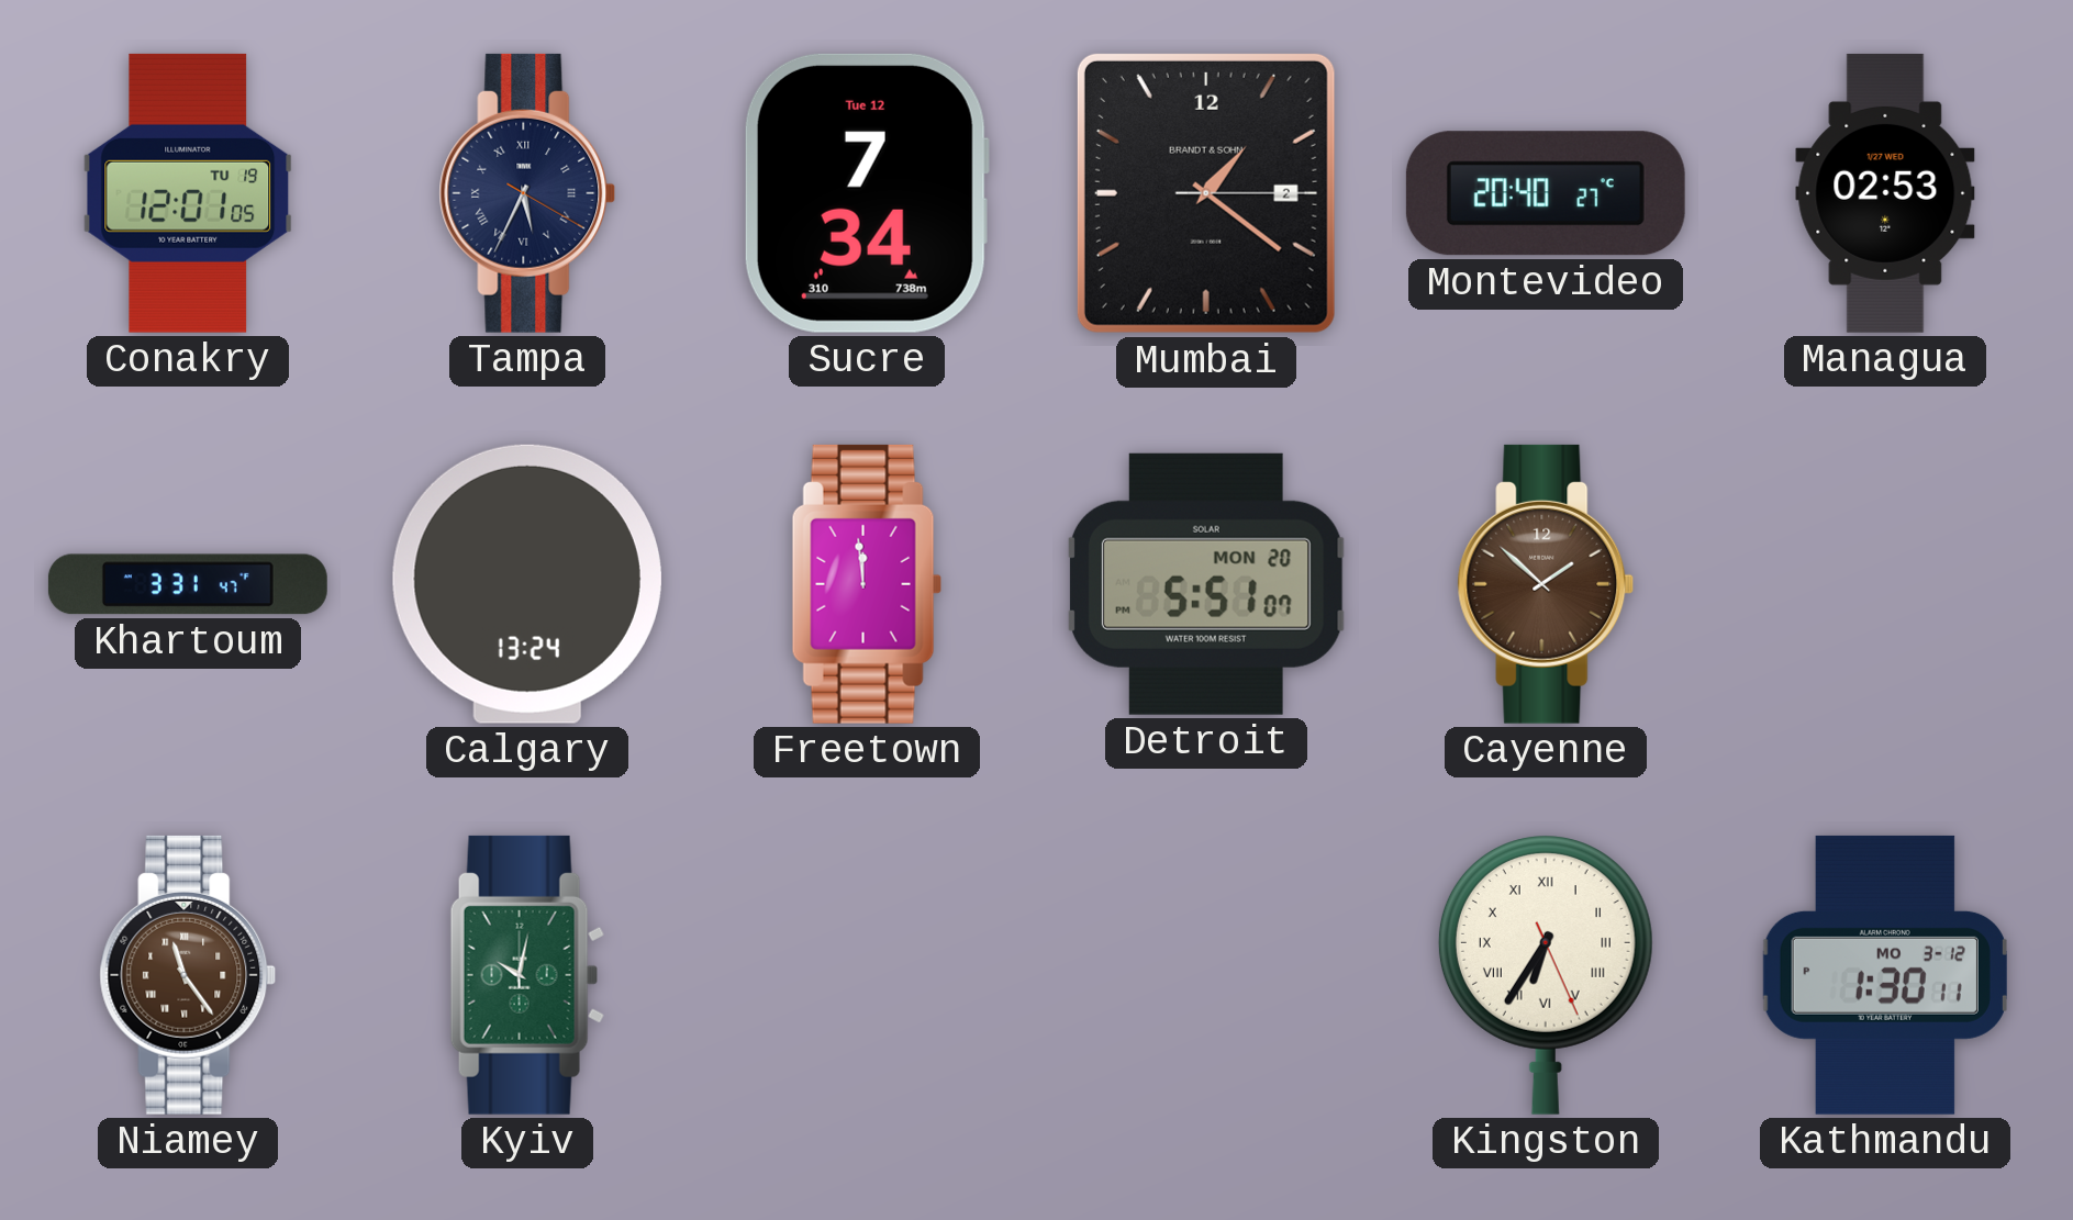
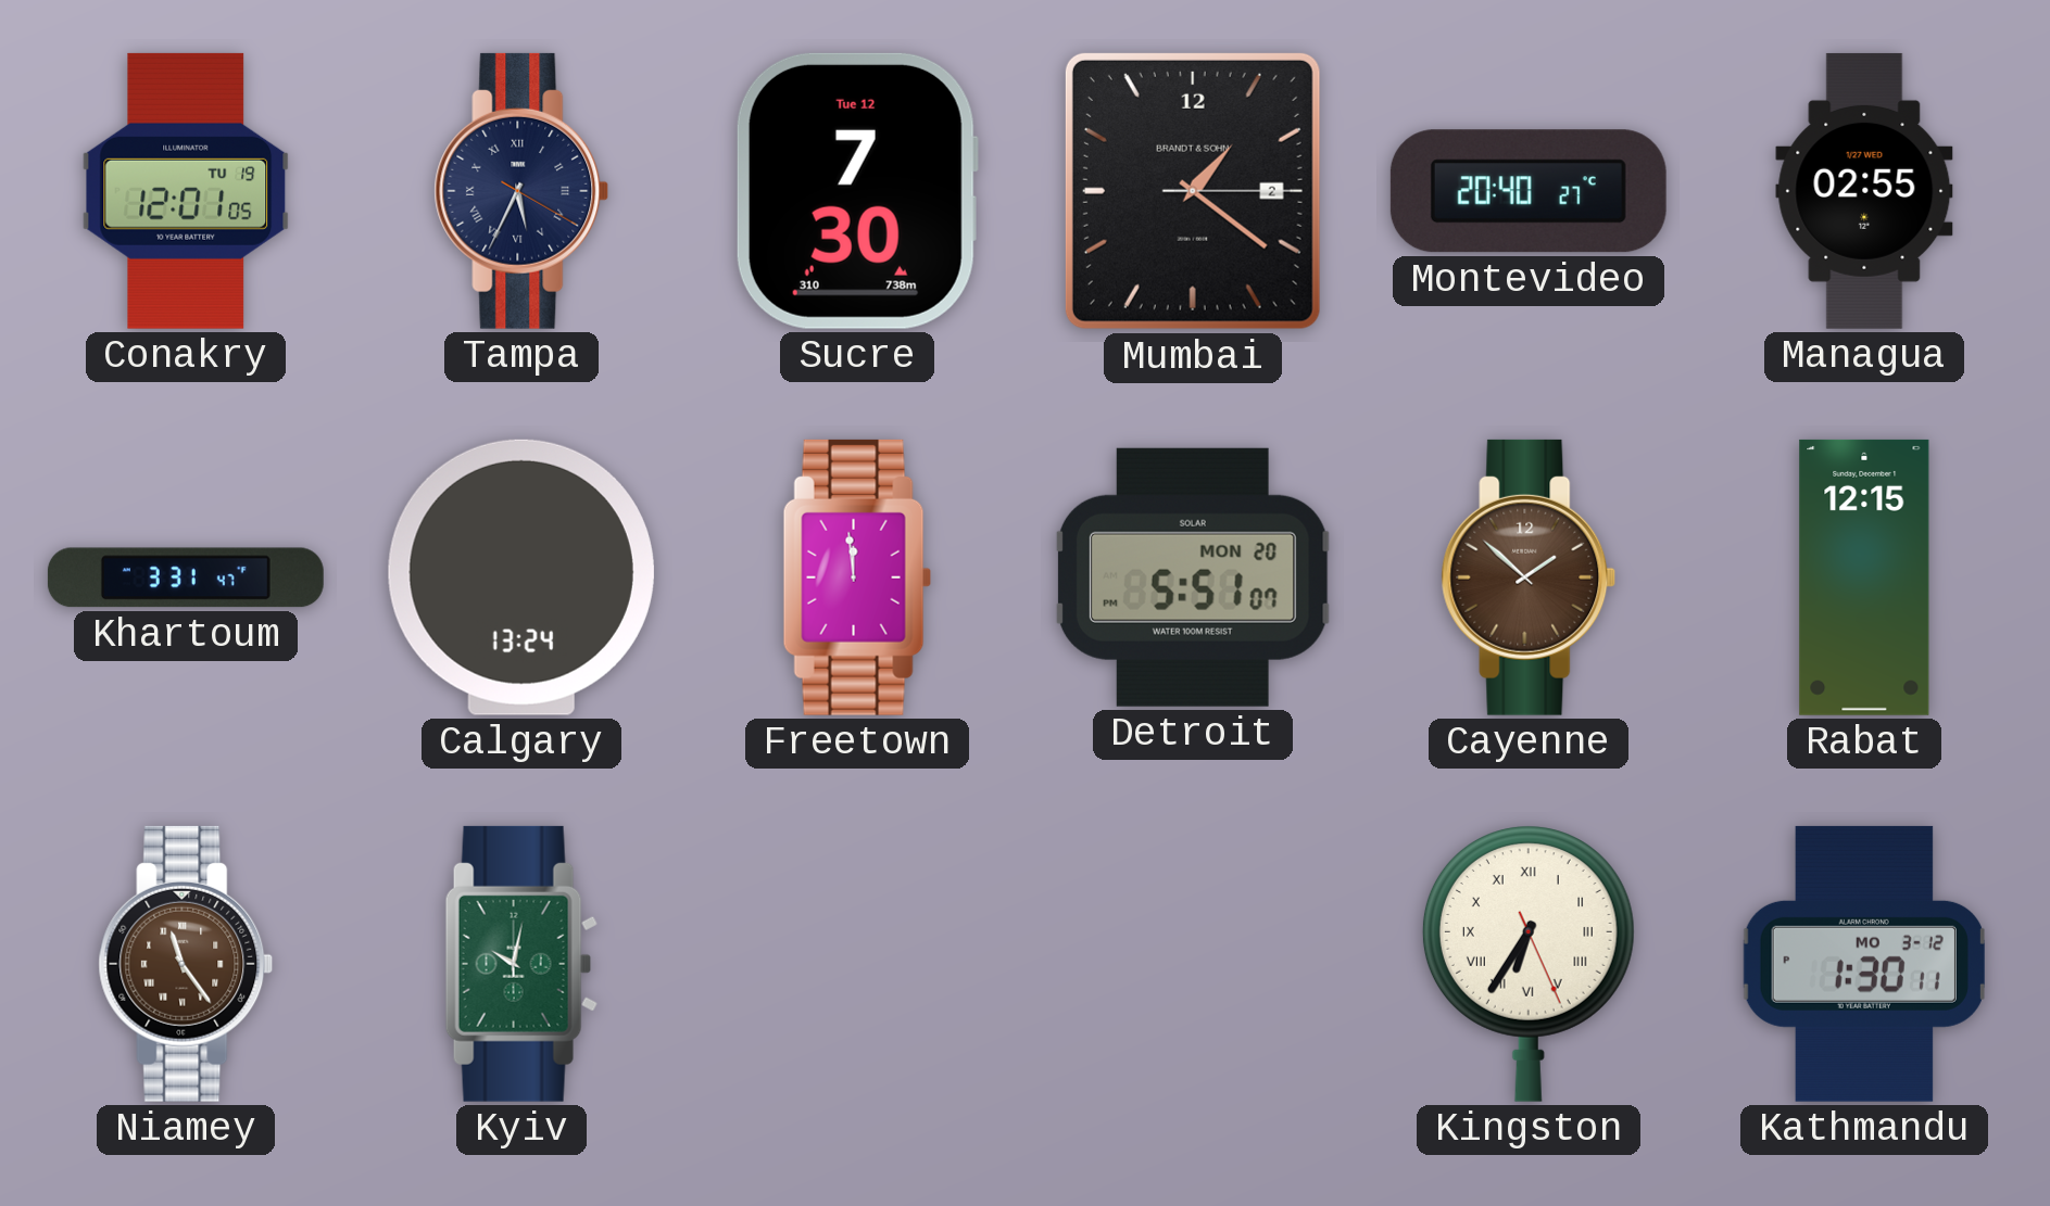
Sucre: 7:34 -> 7:30 (857, 191)
Managua: 02:53 -> 02:55 (1864, 191)
Rabat: none -> 12:15 (1864, 577)
